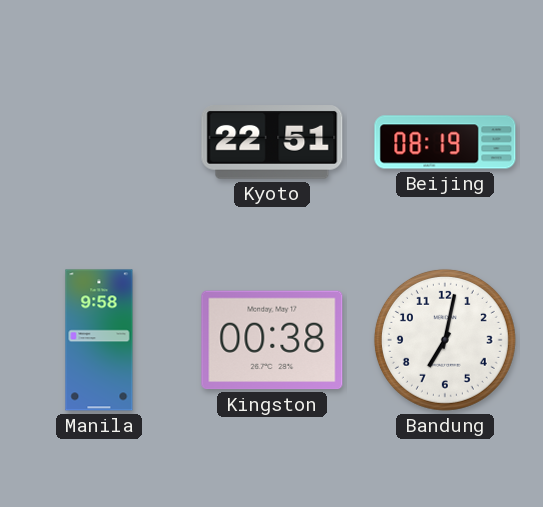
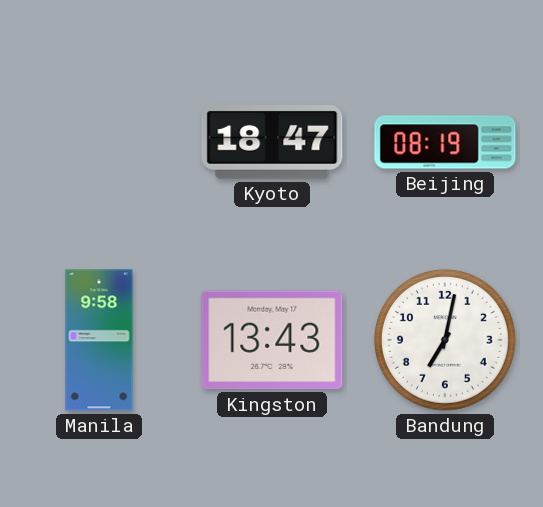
Kyoto: 22:51 -> 18:47 (272, 142)
Kingston: 00:38 -> 13:43 (272, 340)
